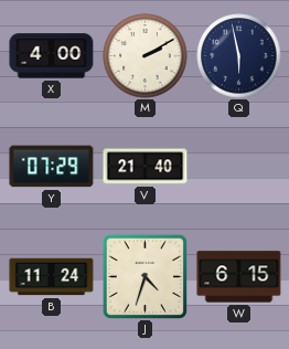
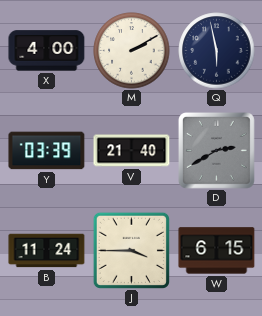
Y: 07:29 -> 03:39 (47, 151)
D: none -> 2:40 (216, 150)
J: 4:33 -> 3:45 (131, 250)
